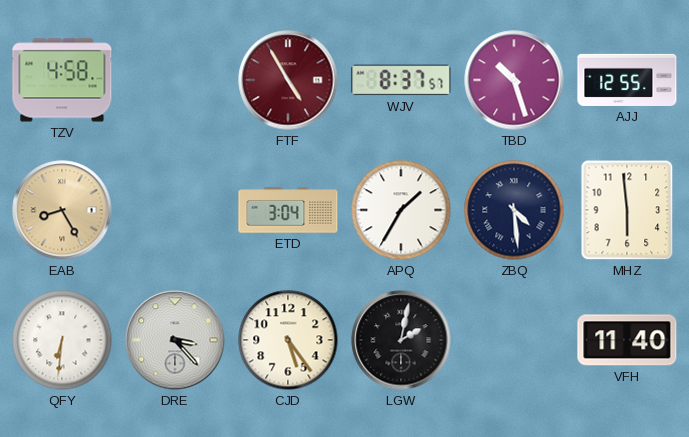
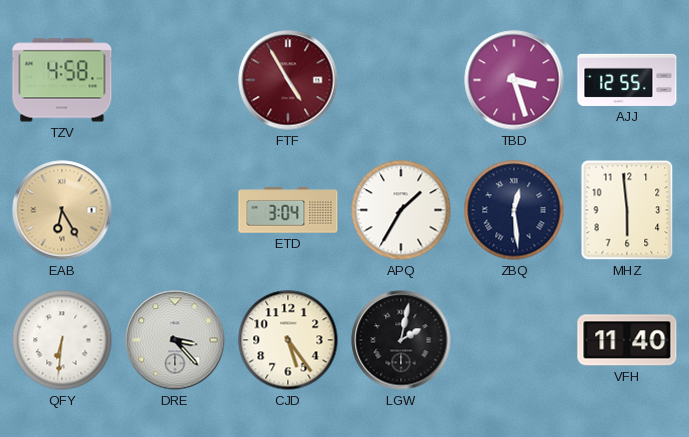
WJV: 8:37 -> none (401, 80)
TBD: 10:27 -> 3:27 (514, 80)
EAB: 8:25 -> 6:25 (62, 210)
ZBQ: 4:29 -> 12:29 (514, 210)
